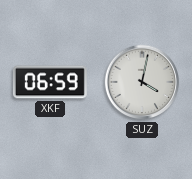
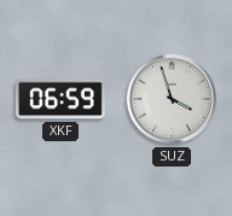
SUZ: 4:02 -> 3:57 (172, 99)
